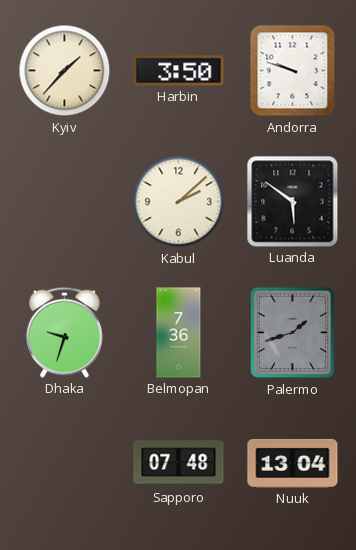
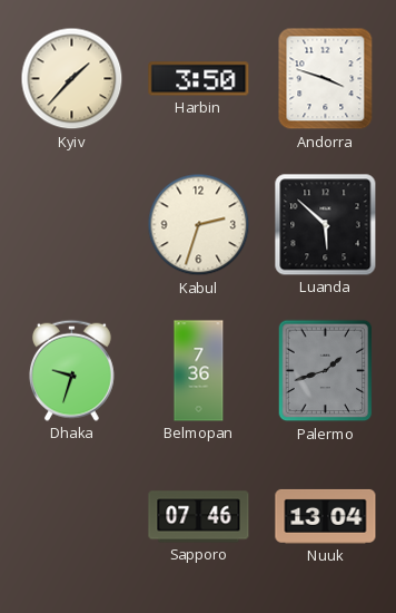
Andorra: 9:48 -> 3:48 (326, 79)
Kabul: 2:08 -> 2:33 (199, 225)
Luanda: 5:51 -> 5:52 (326, 225)
Sapporo: 07:48 -> 07:46 (199, 517)
